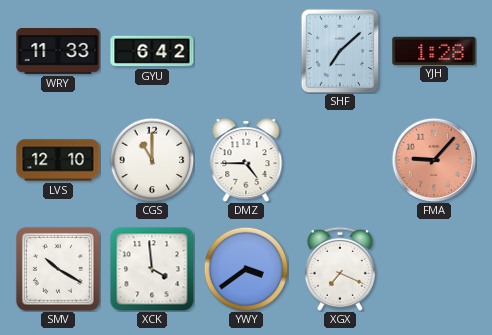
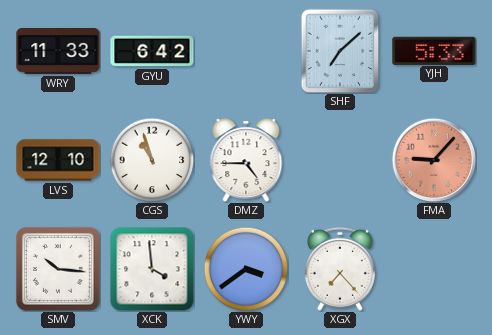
YJH: 1:28 -> 5:33 (434, 50)
CGS: 11:00 -> 10:57 (152, 160)
SMV: 10:20 -> 10:16 (58, 269)
XGX: 7:19 -> 7:23 (340, 269)
